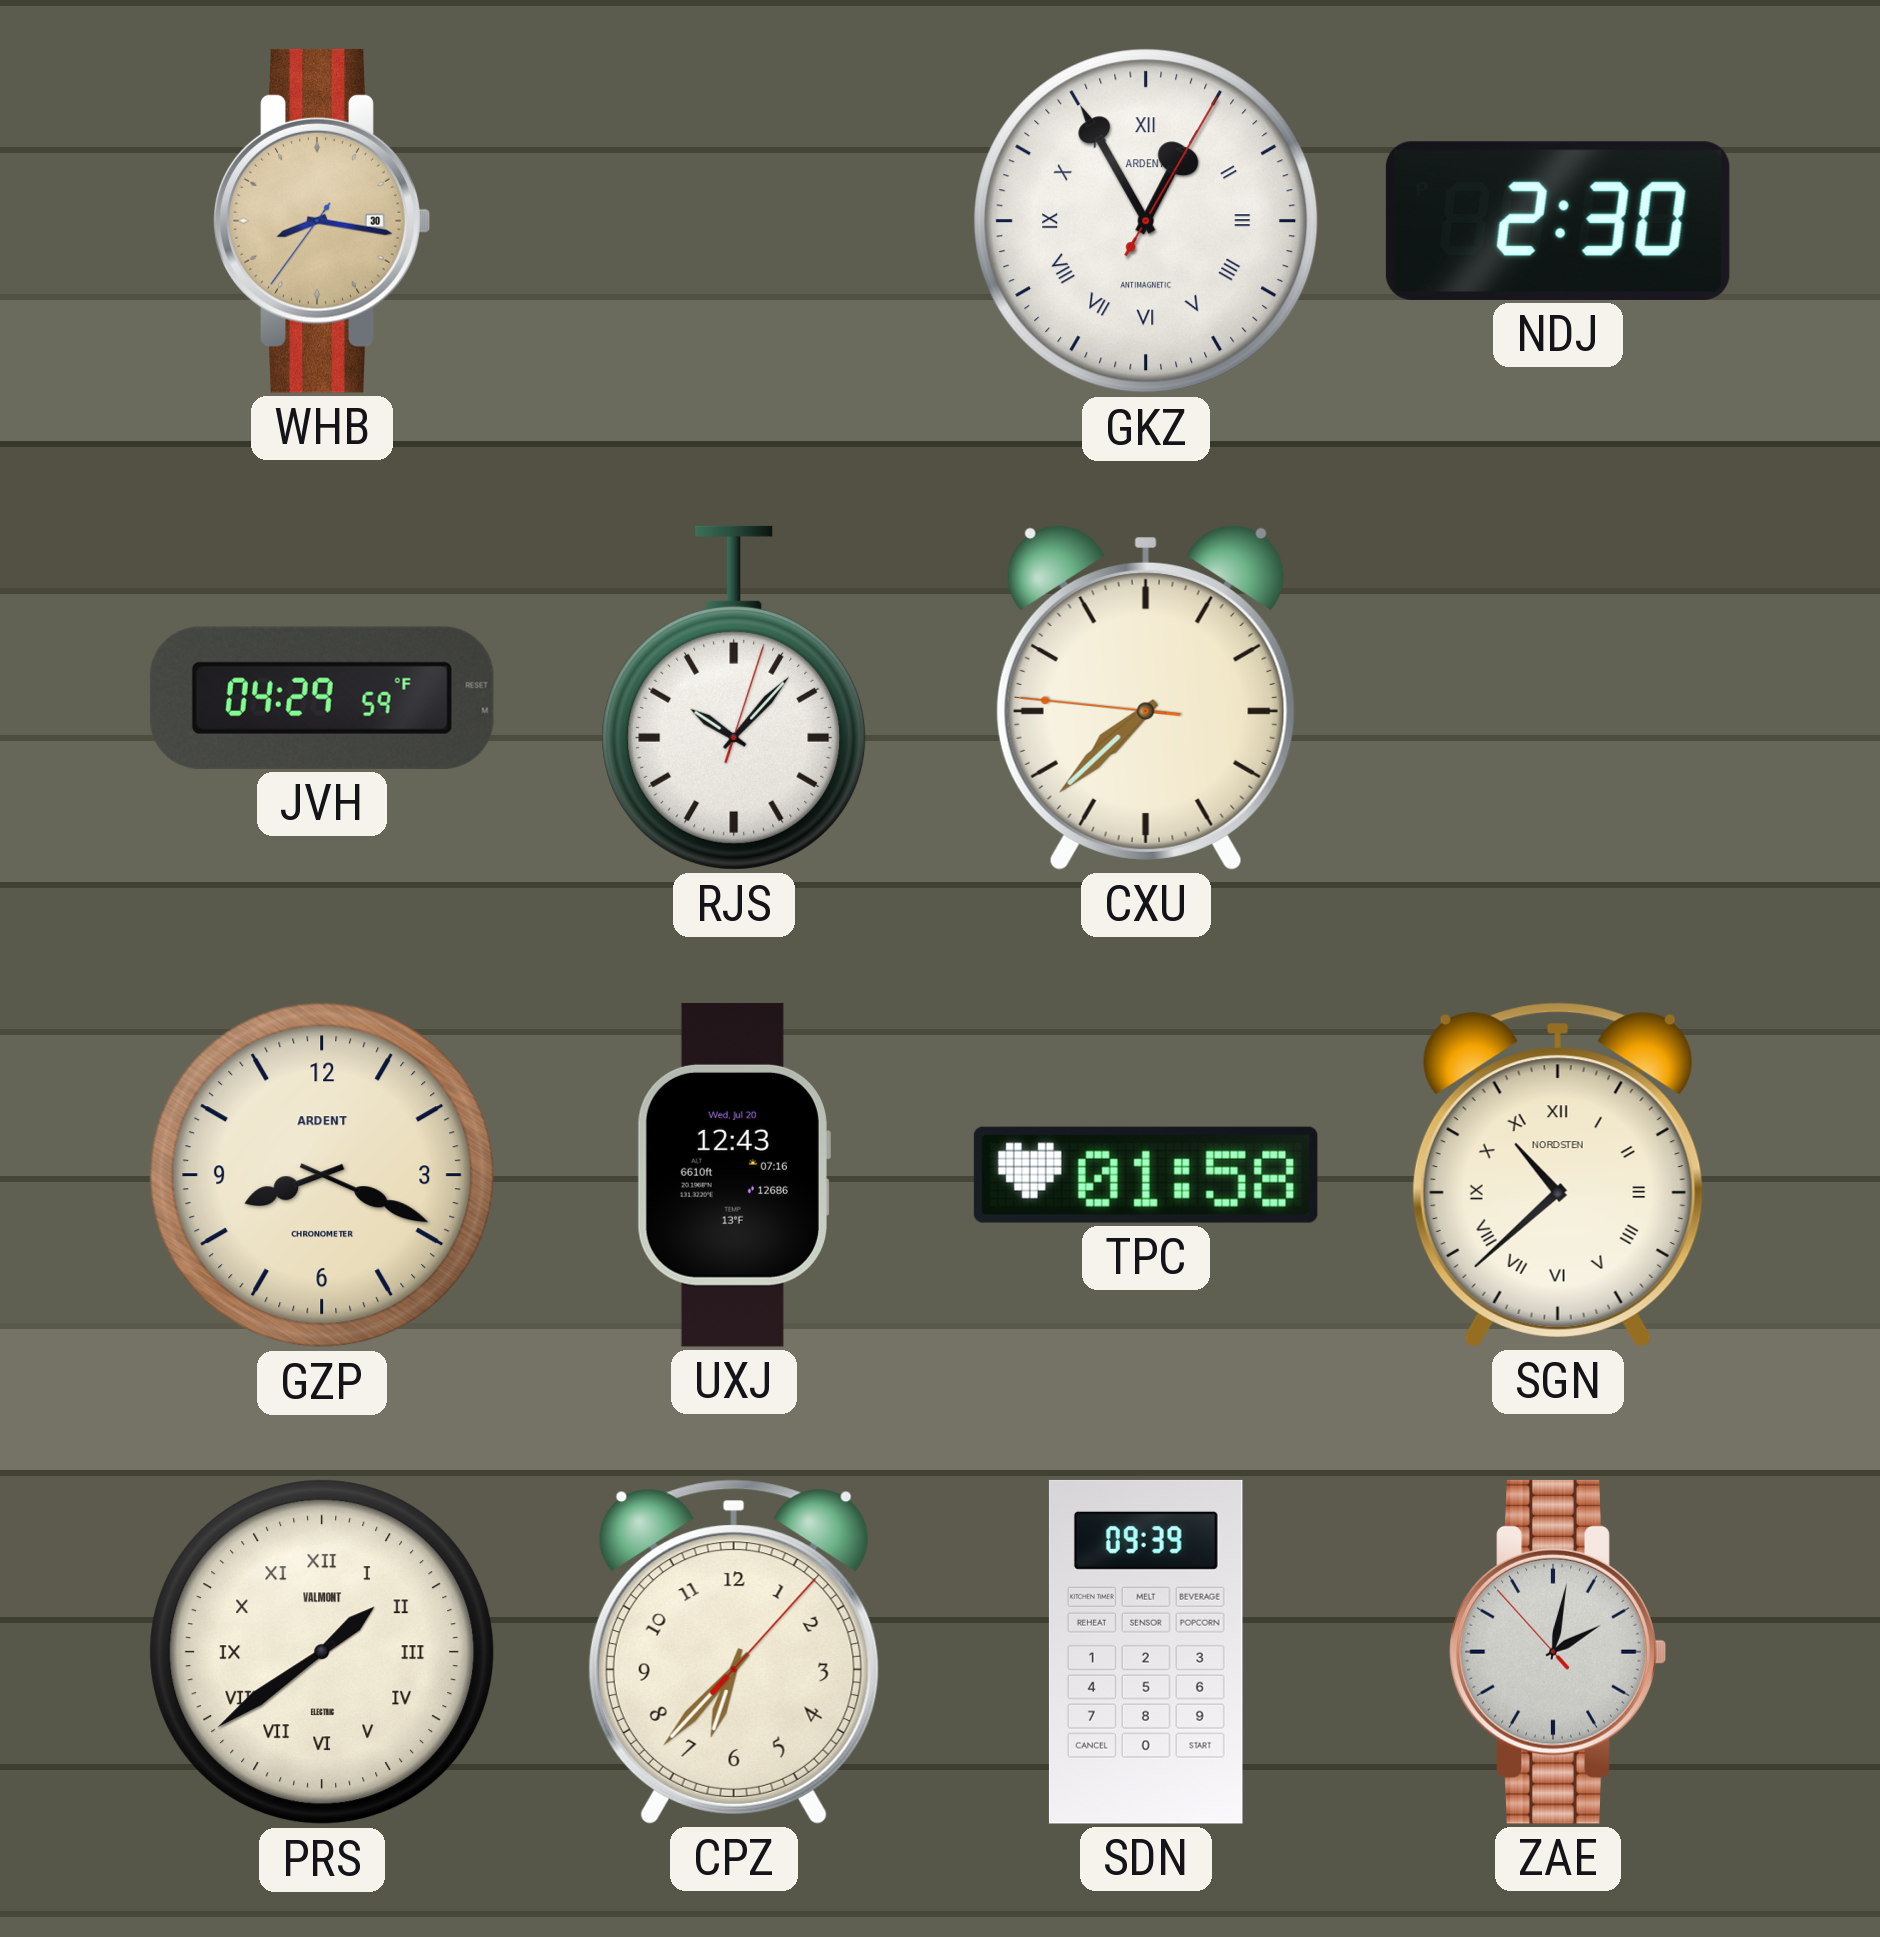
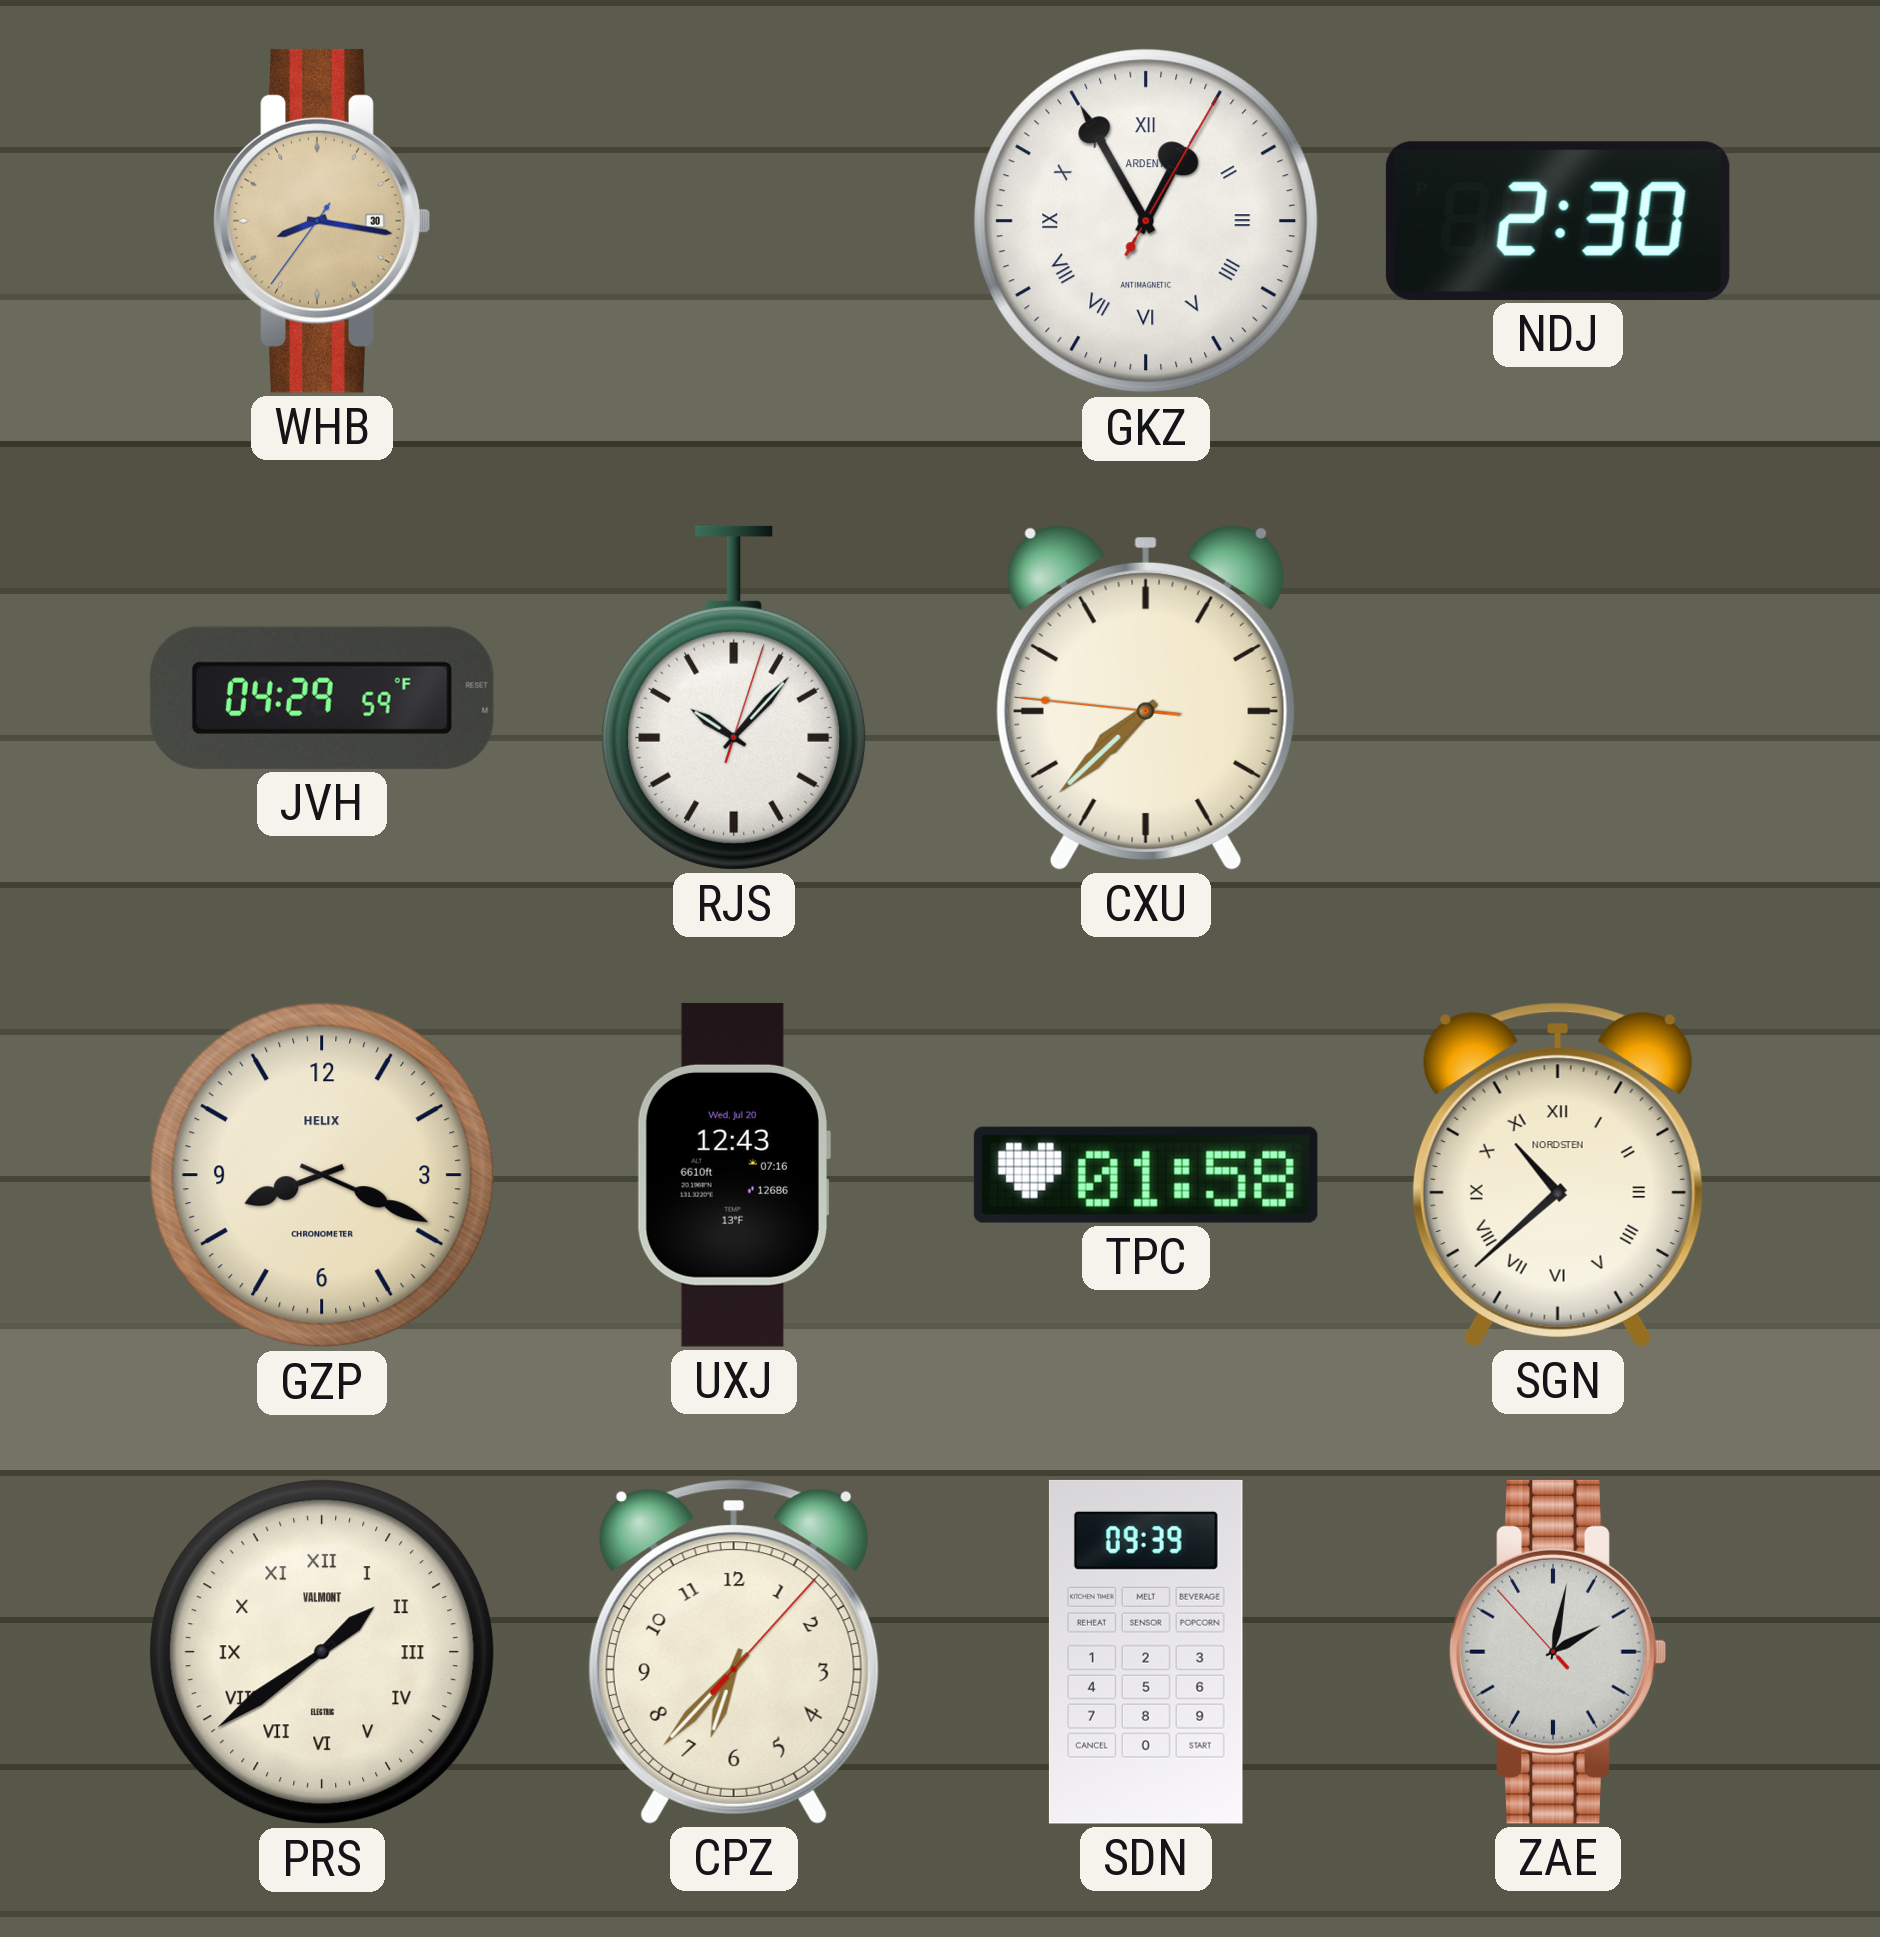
GZP brand: ARDENT -> HELIX (322, 1175)
